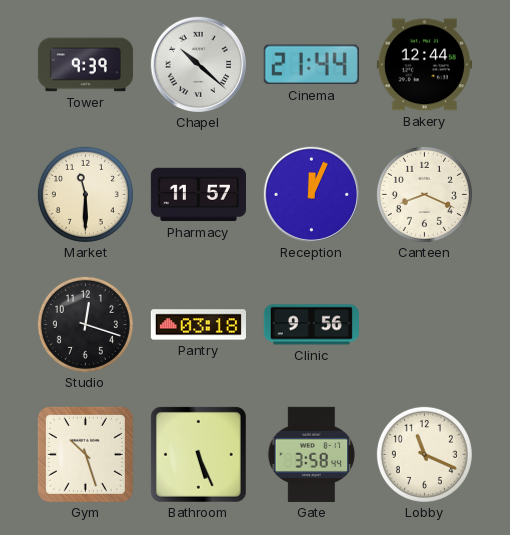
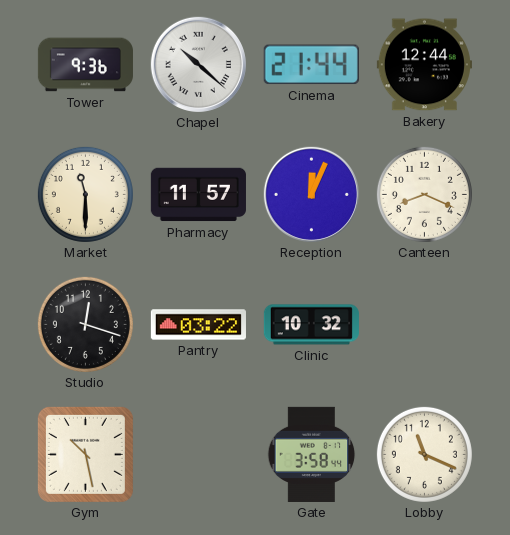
Tower: 9:39 -> 9:36 (85, 65)
Pantry: 03:18 -> 03:22 (198, 325)
Clinic: 9:56 -> 10:32 (311, 325)
Gym: 10:27 -> 10:28 (85, 454)
Bathroom: 5:26 -> none (198, 454)
